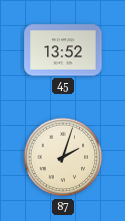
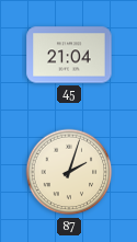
45: 13:52 -> 21:04 (69, 55)
